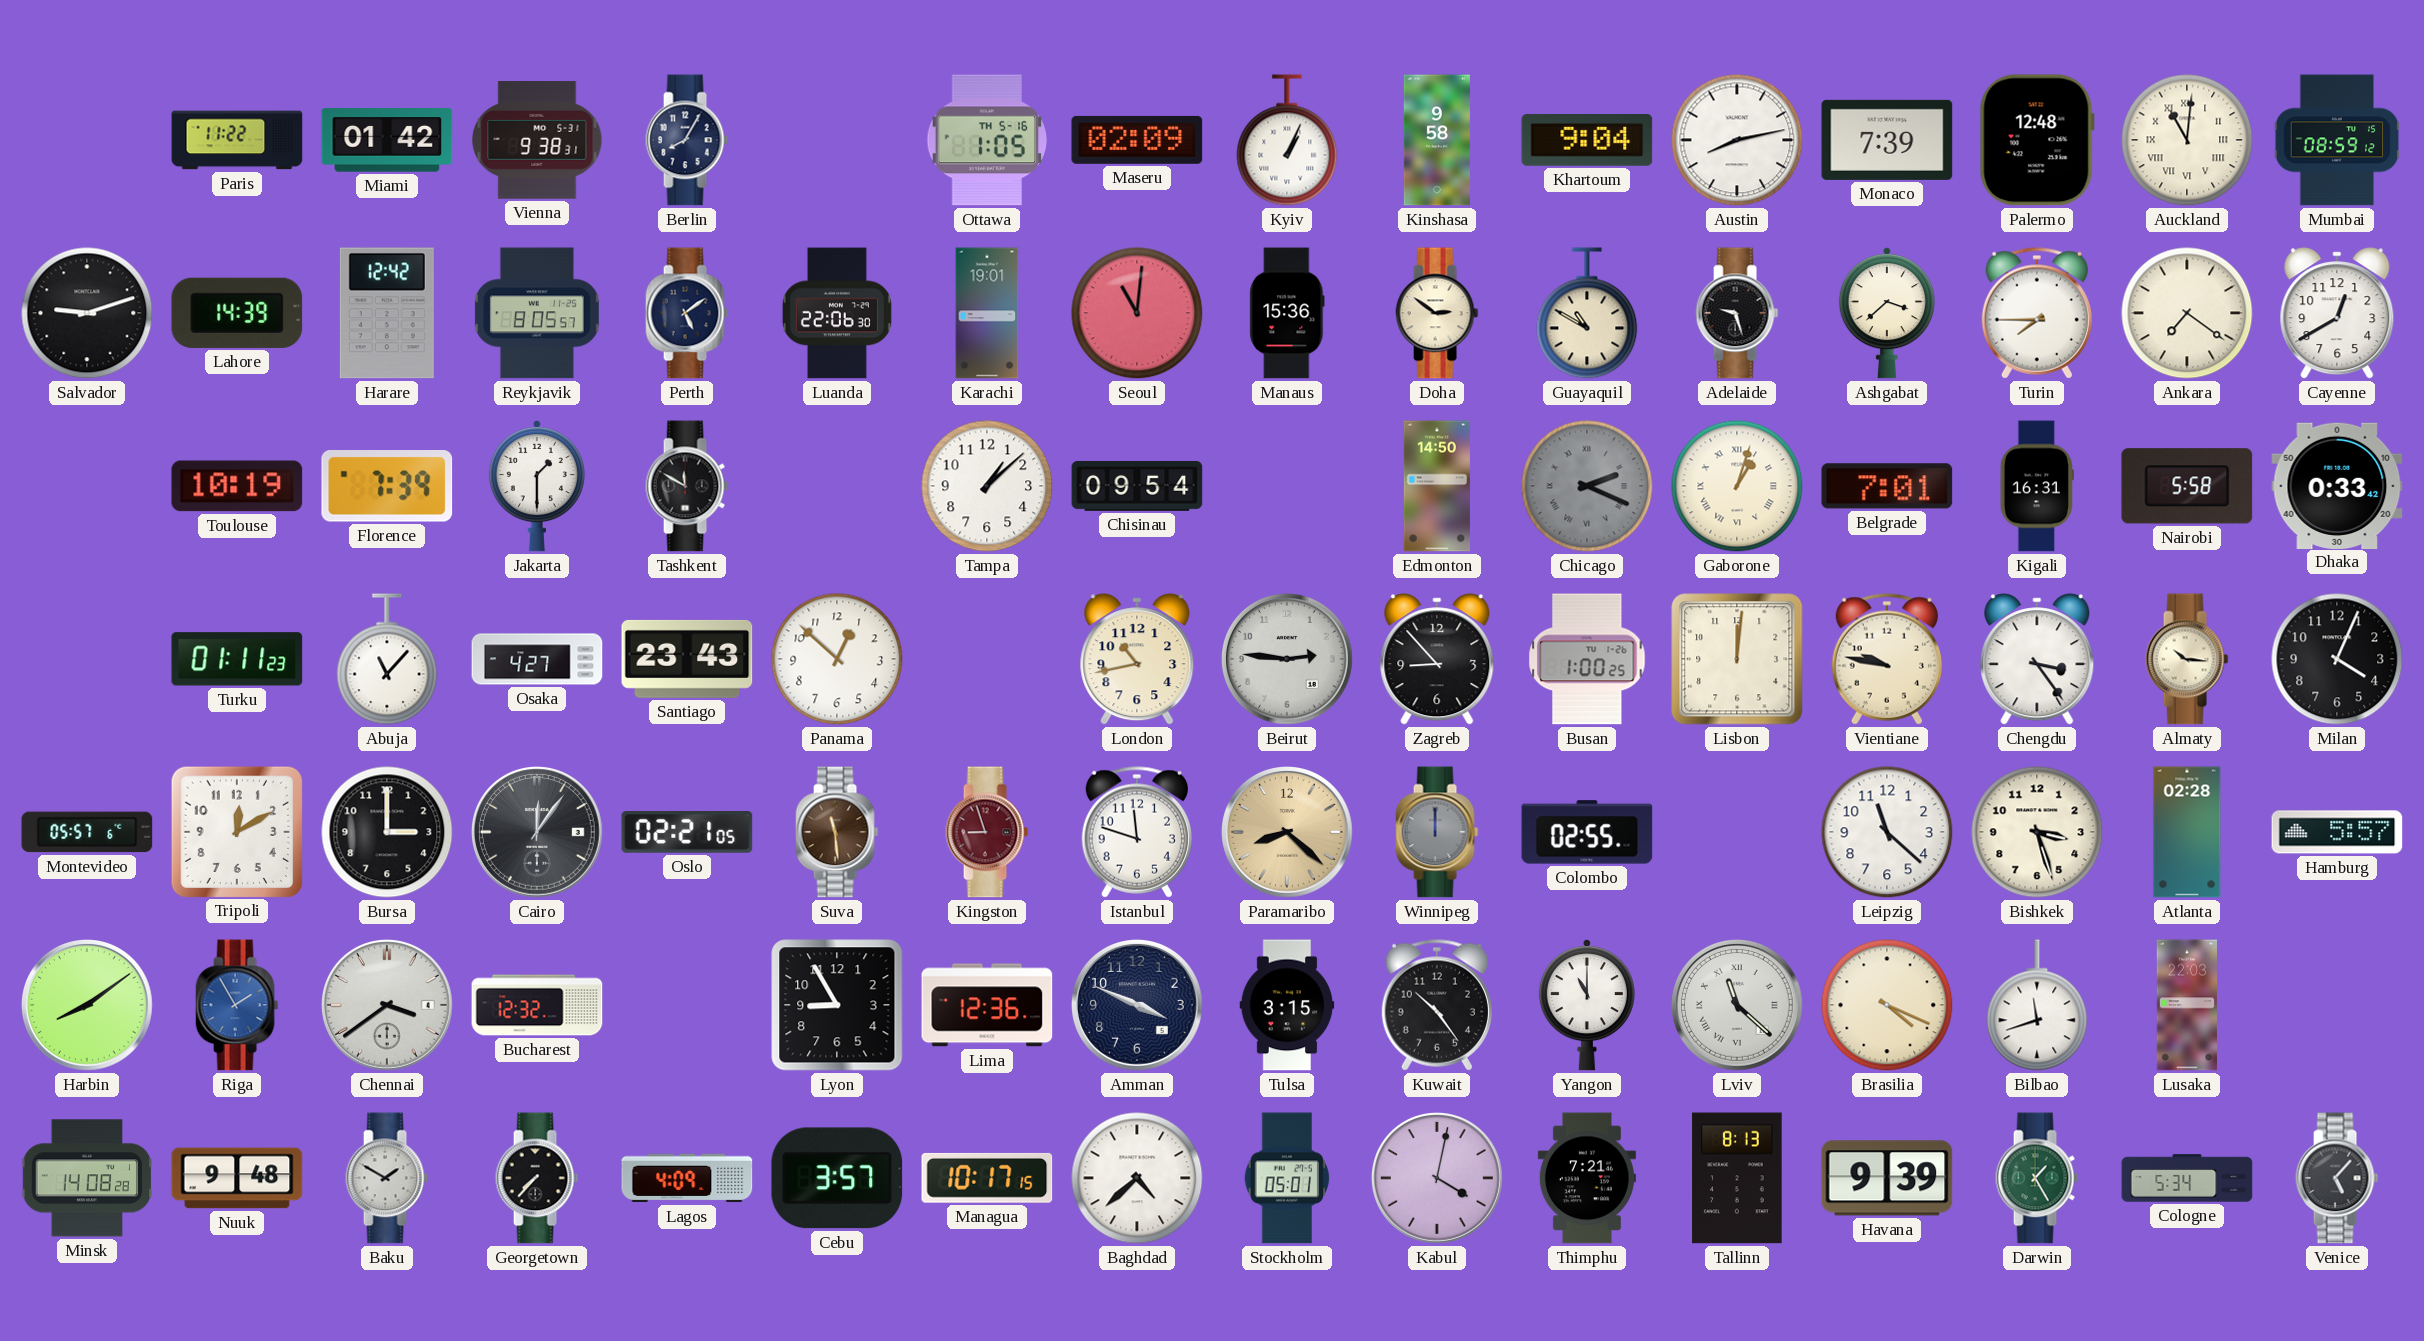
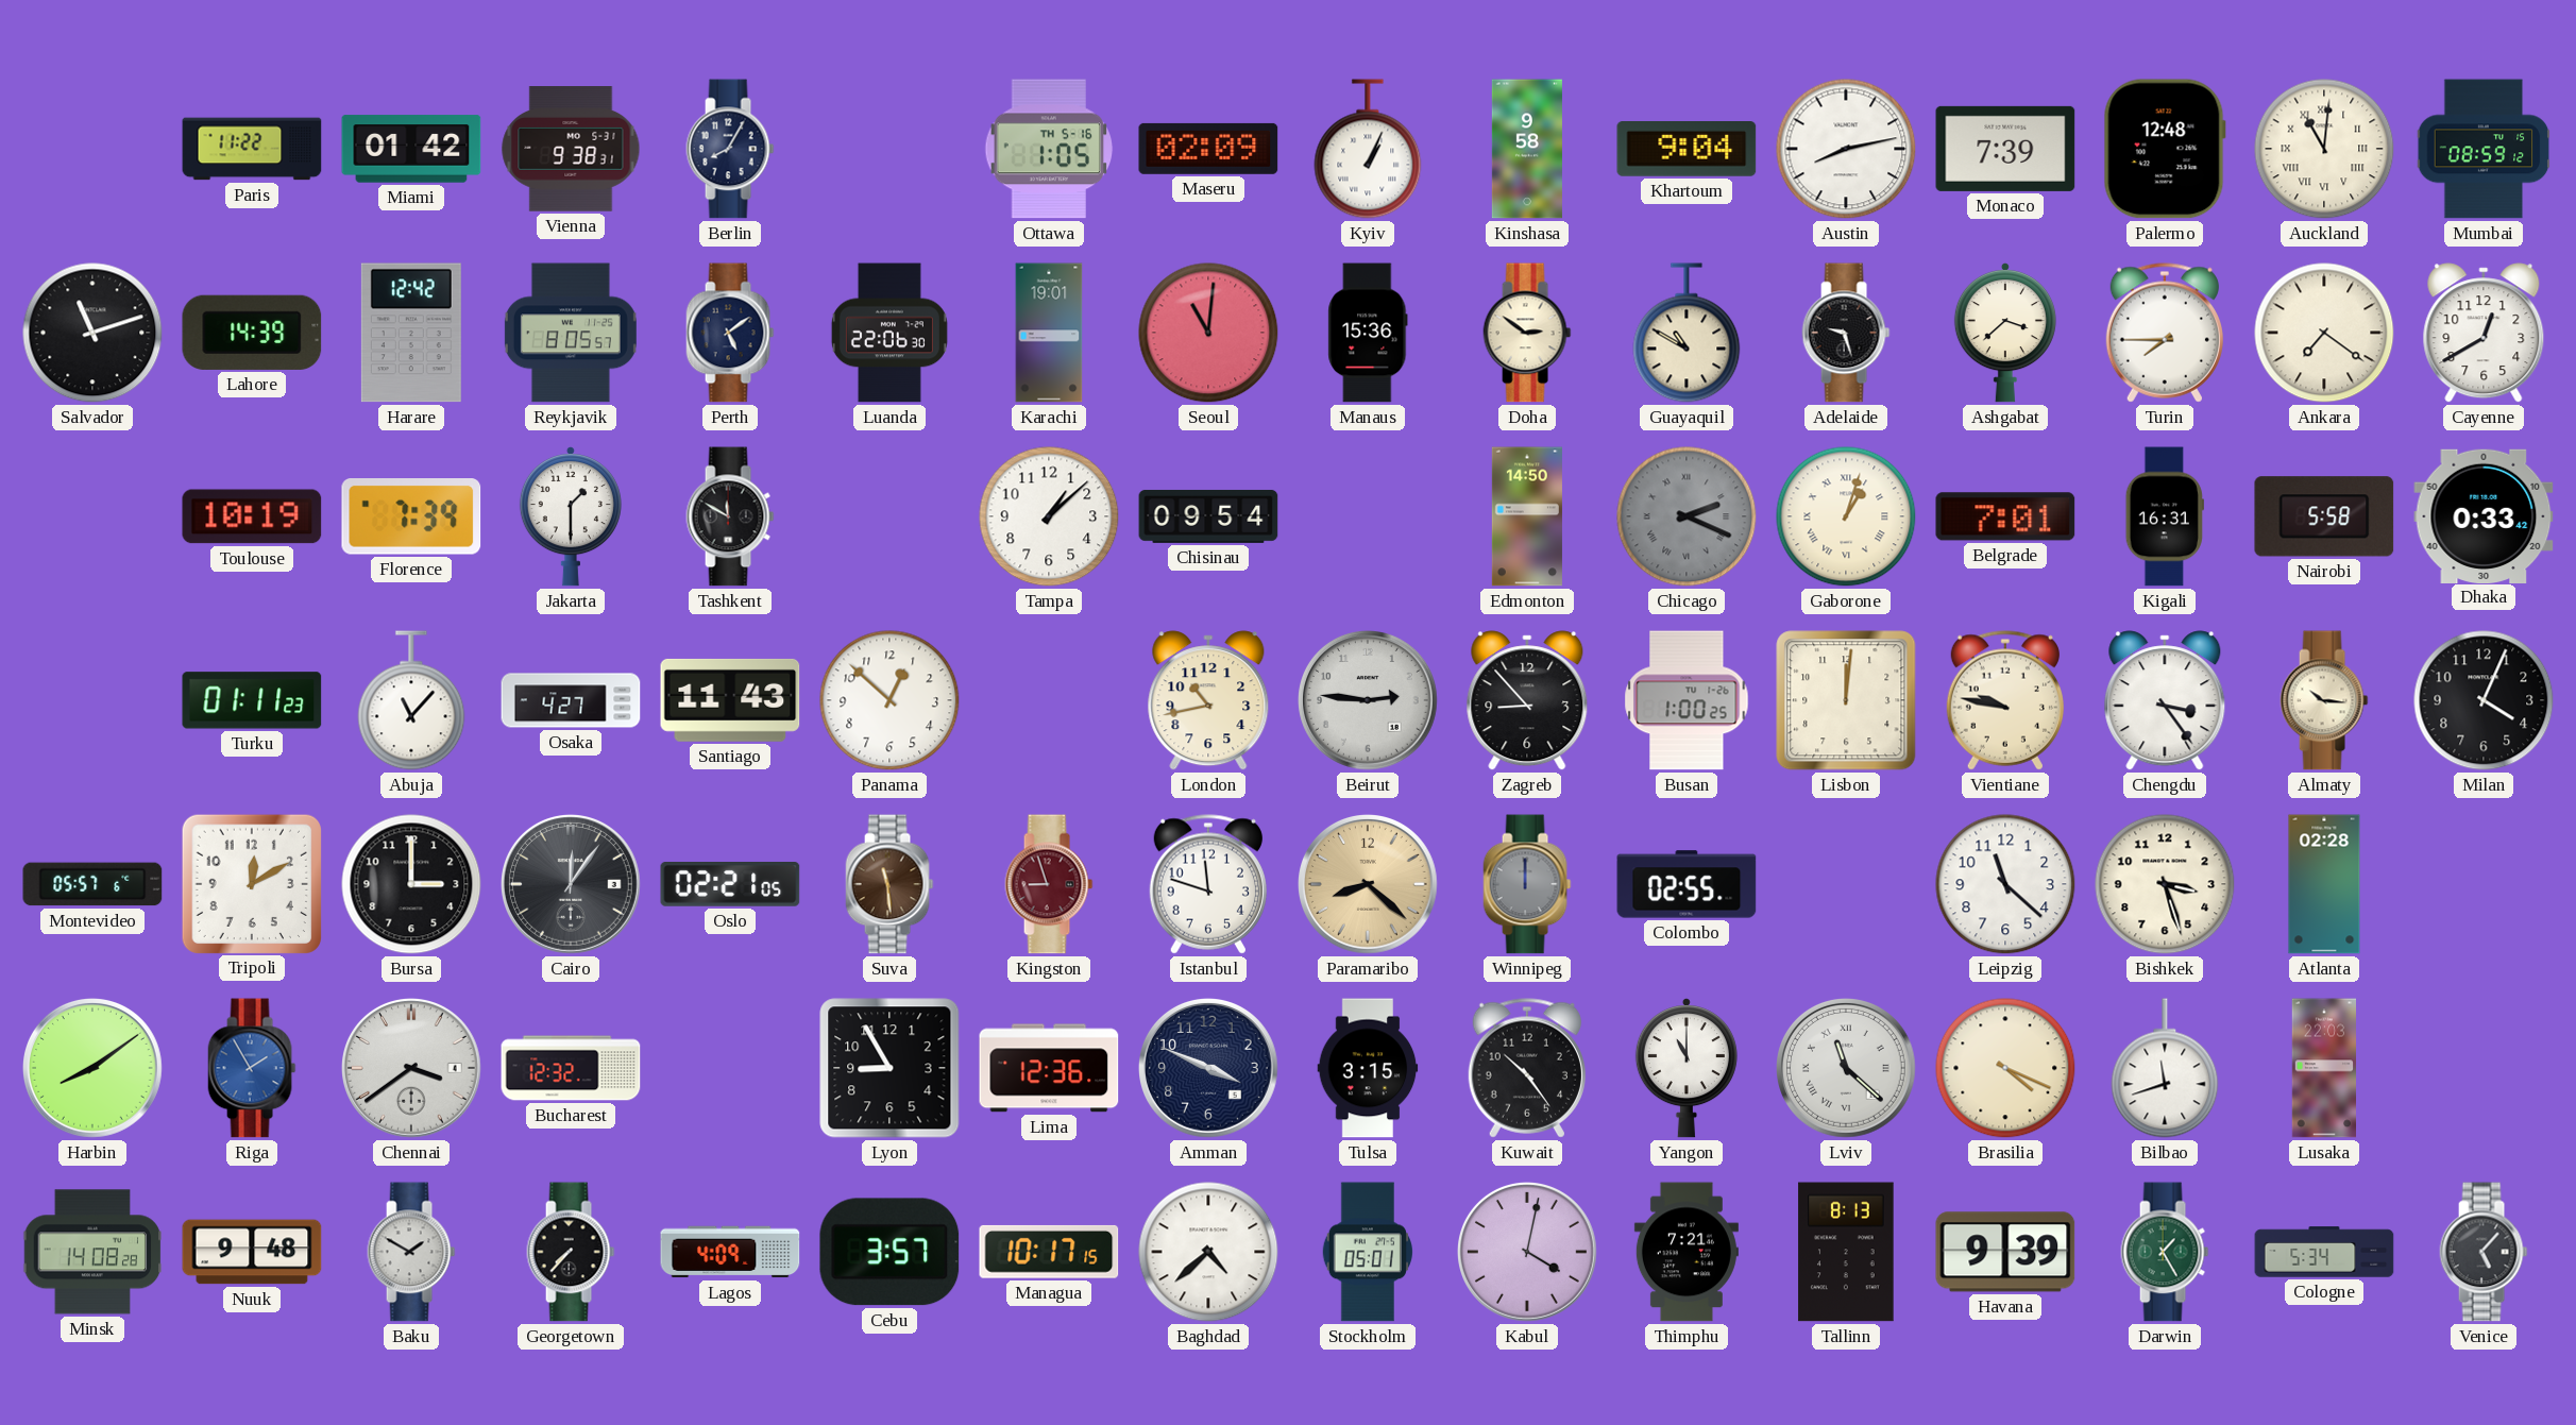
Salvador: 9:12 -> 11:12 (92, 333)
Santiago: 23:43 -> 11:43 (730, 700)
Hamburg: 5:57 -> none (2337, 832)
